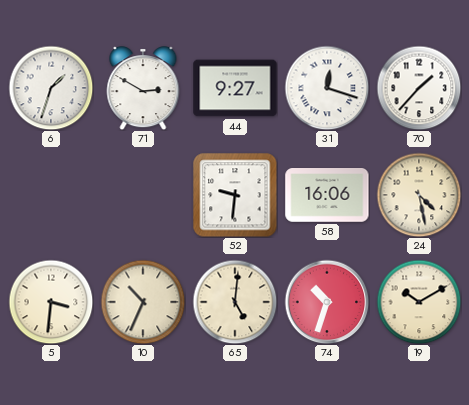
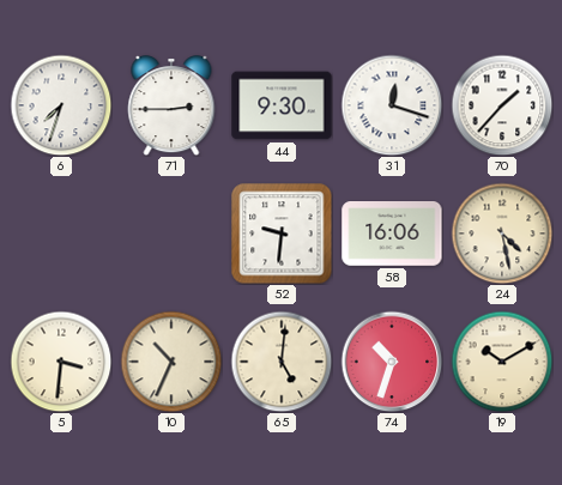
6: 1:33 -> 7:33 (61, 105)
71: 2:50 -> 2:45 (171, 105)
44: 9:27 -> 9:30 (282, 105)
